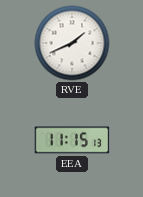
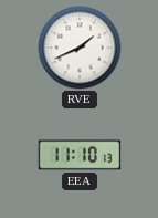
EEA: 11:15 -> 11:10 (80, 155)
